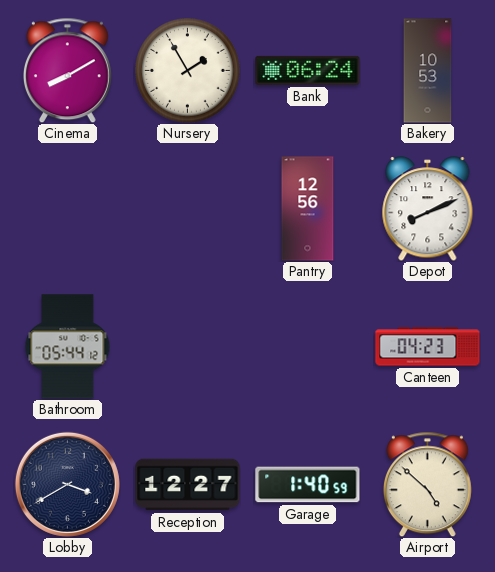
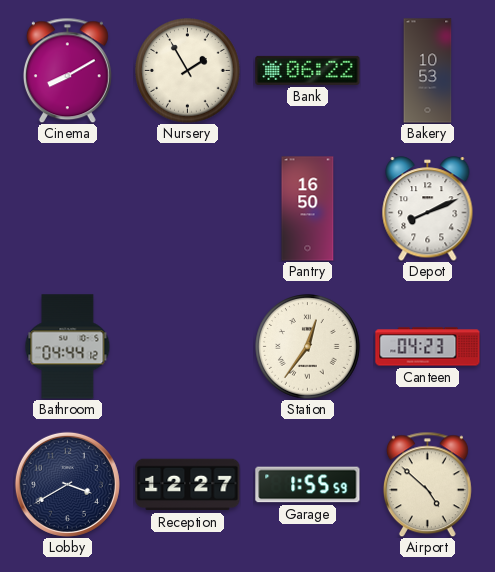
Bank: 06:24 -> 06:22 (308, 70)
Pantry: 12:56 -> 16:50 (308, 209)
Bathroom: 05:44 -> 04:44 (68, 347)
Station: none -> 12:36 (308, 347)
Garage: 1:40 -> 1:55 (308, 485)
